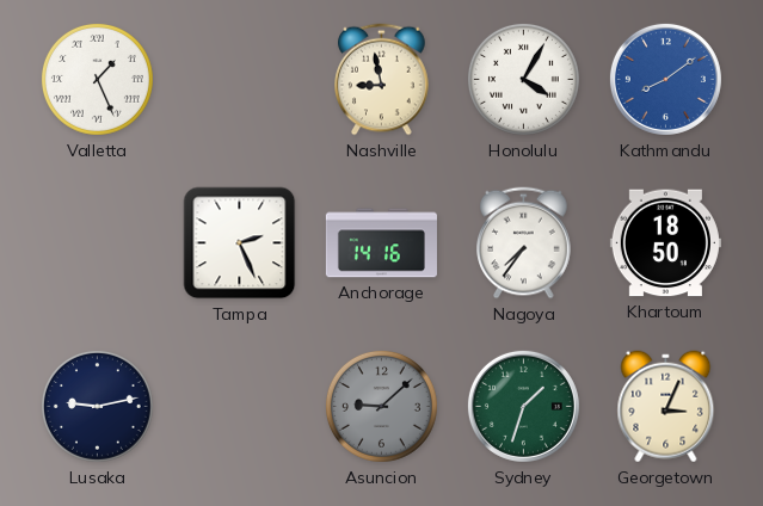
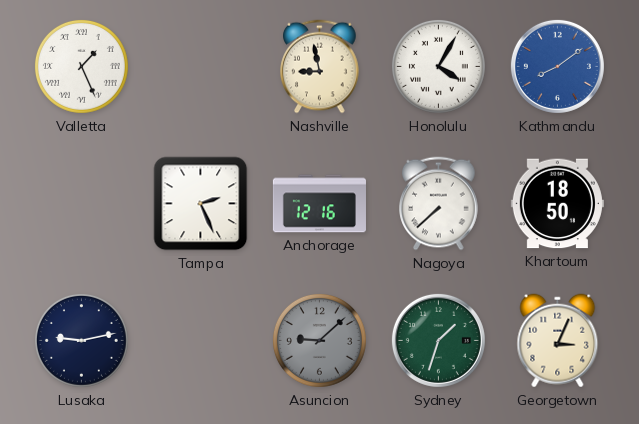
Anchorage: 14:16 -> 12:16 (319, 204)
Nagoya: 7:36 -> 7:38 (439, 204)
